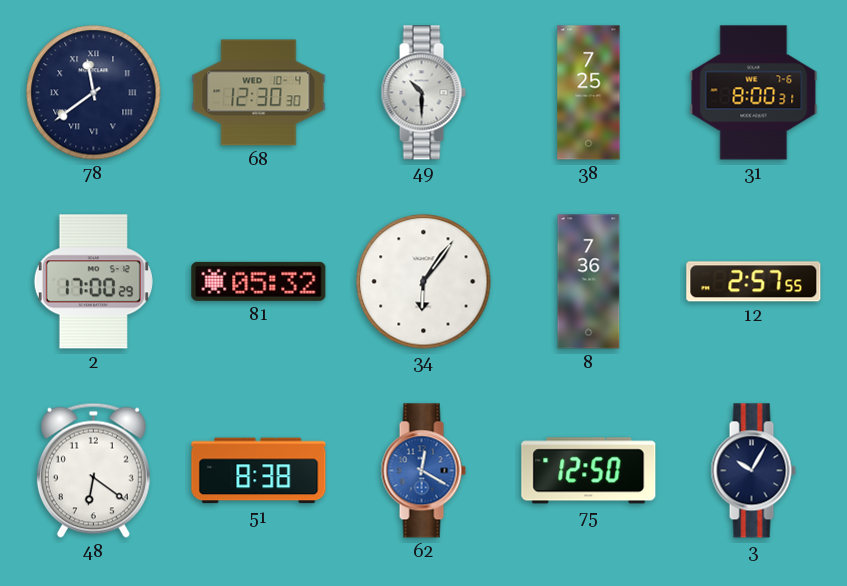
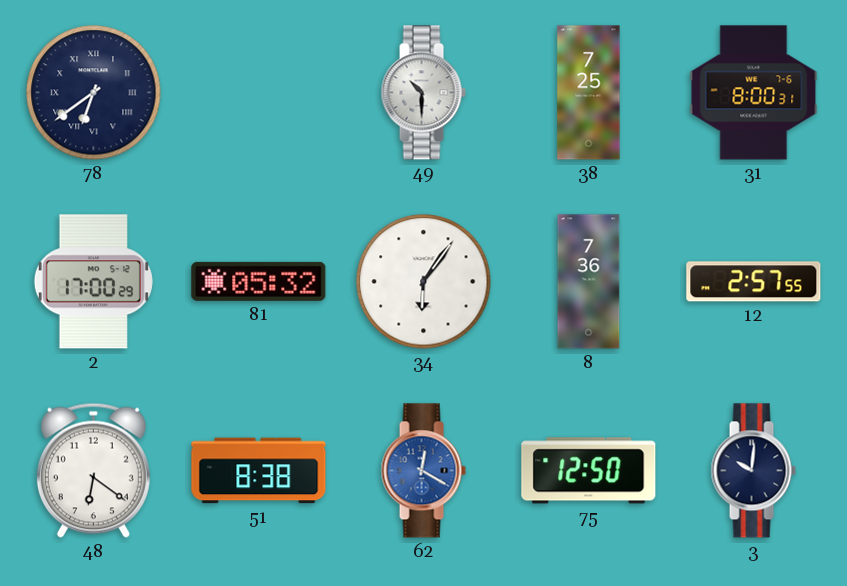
78: 11:39 -> 6:39 (94, 93)
68: 12:30 -> none (259, 93)
3: 10:05 -> 10:01 (753, 471)
